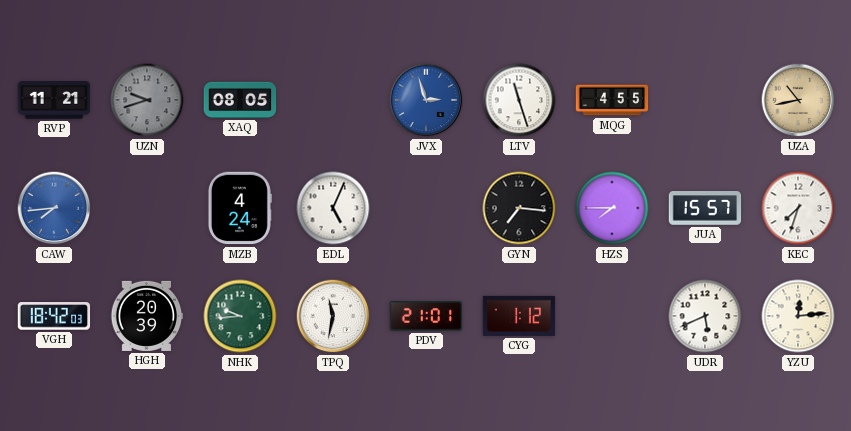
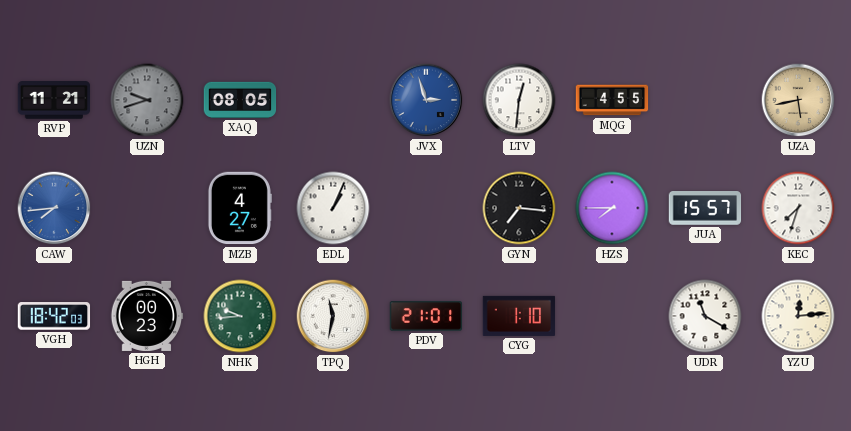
LTV: 11:27 -> 12:31 (519, 100)
UZA: 10:43 -> 5:43 (798, 100)
MZB: 4:24 -> 4:27 (239, 208)
EDL: 5:04 -> 1:04 (333, 208)
HGH: 20:39 -> 00:23 (147, 316)
CYG: 1:12 -> 1:10 (519, 316)
UDR: 5:41 -> 11:20 (705, 316)
